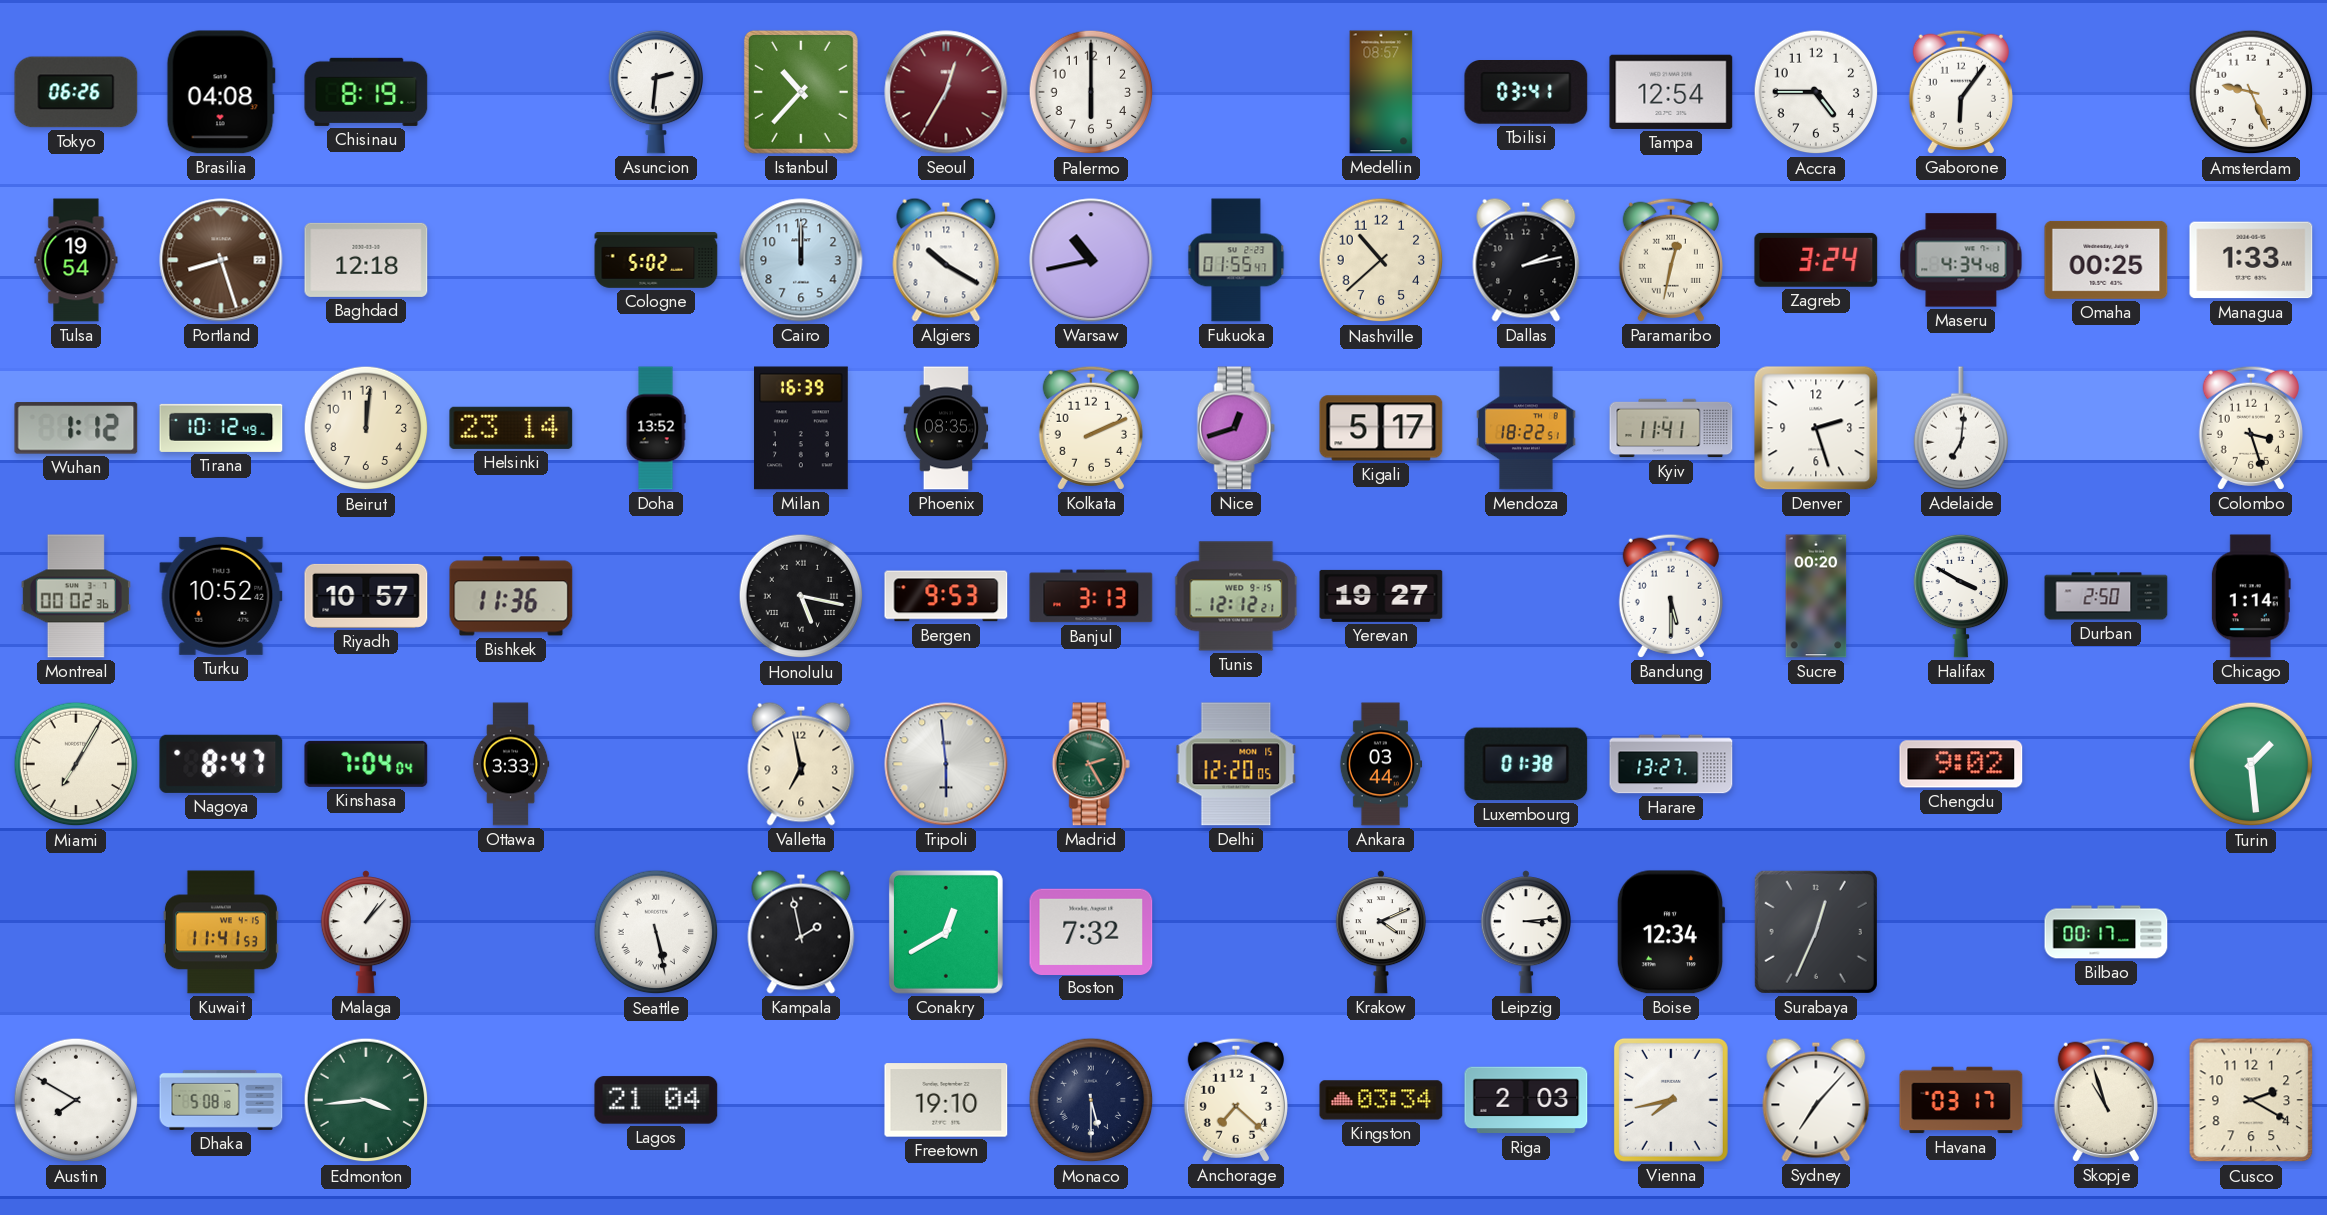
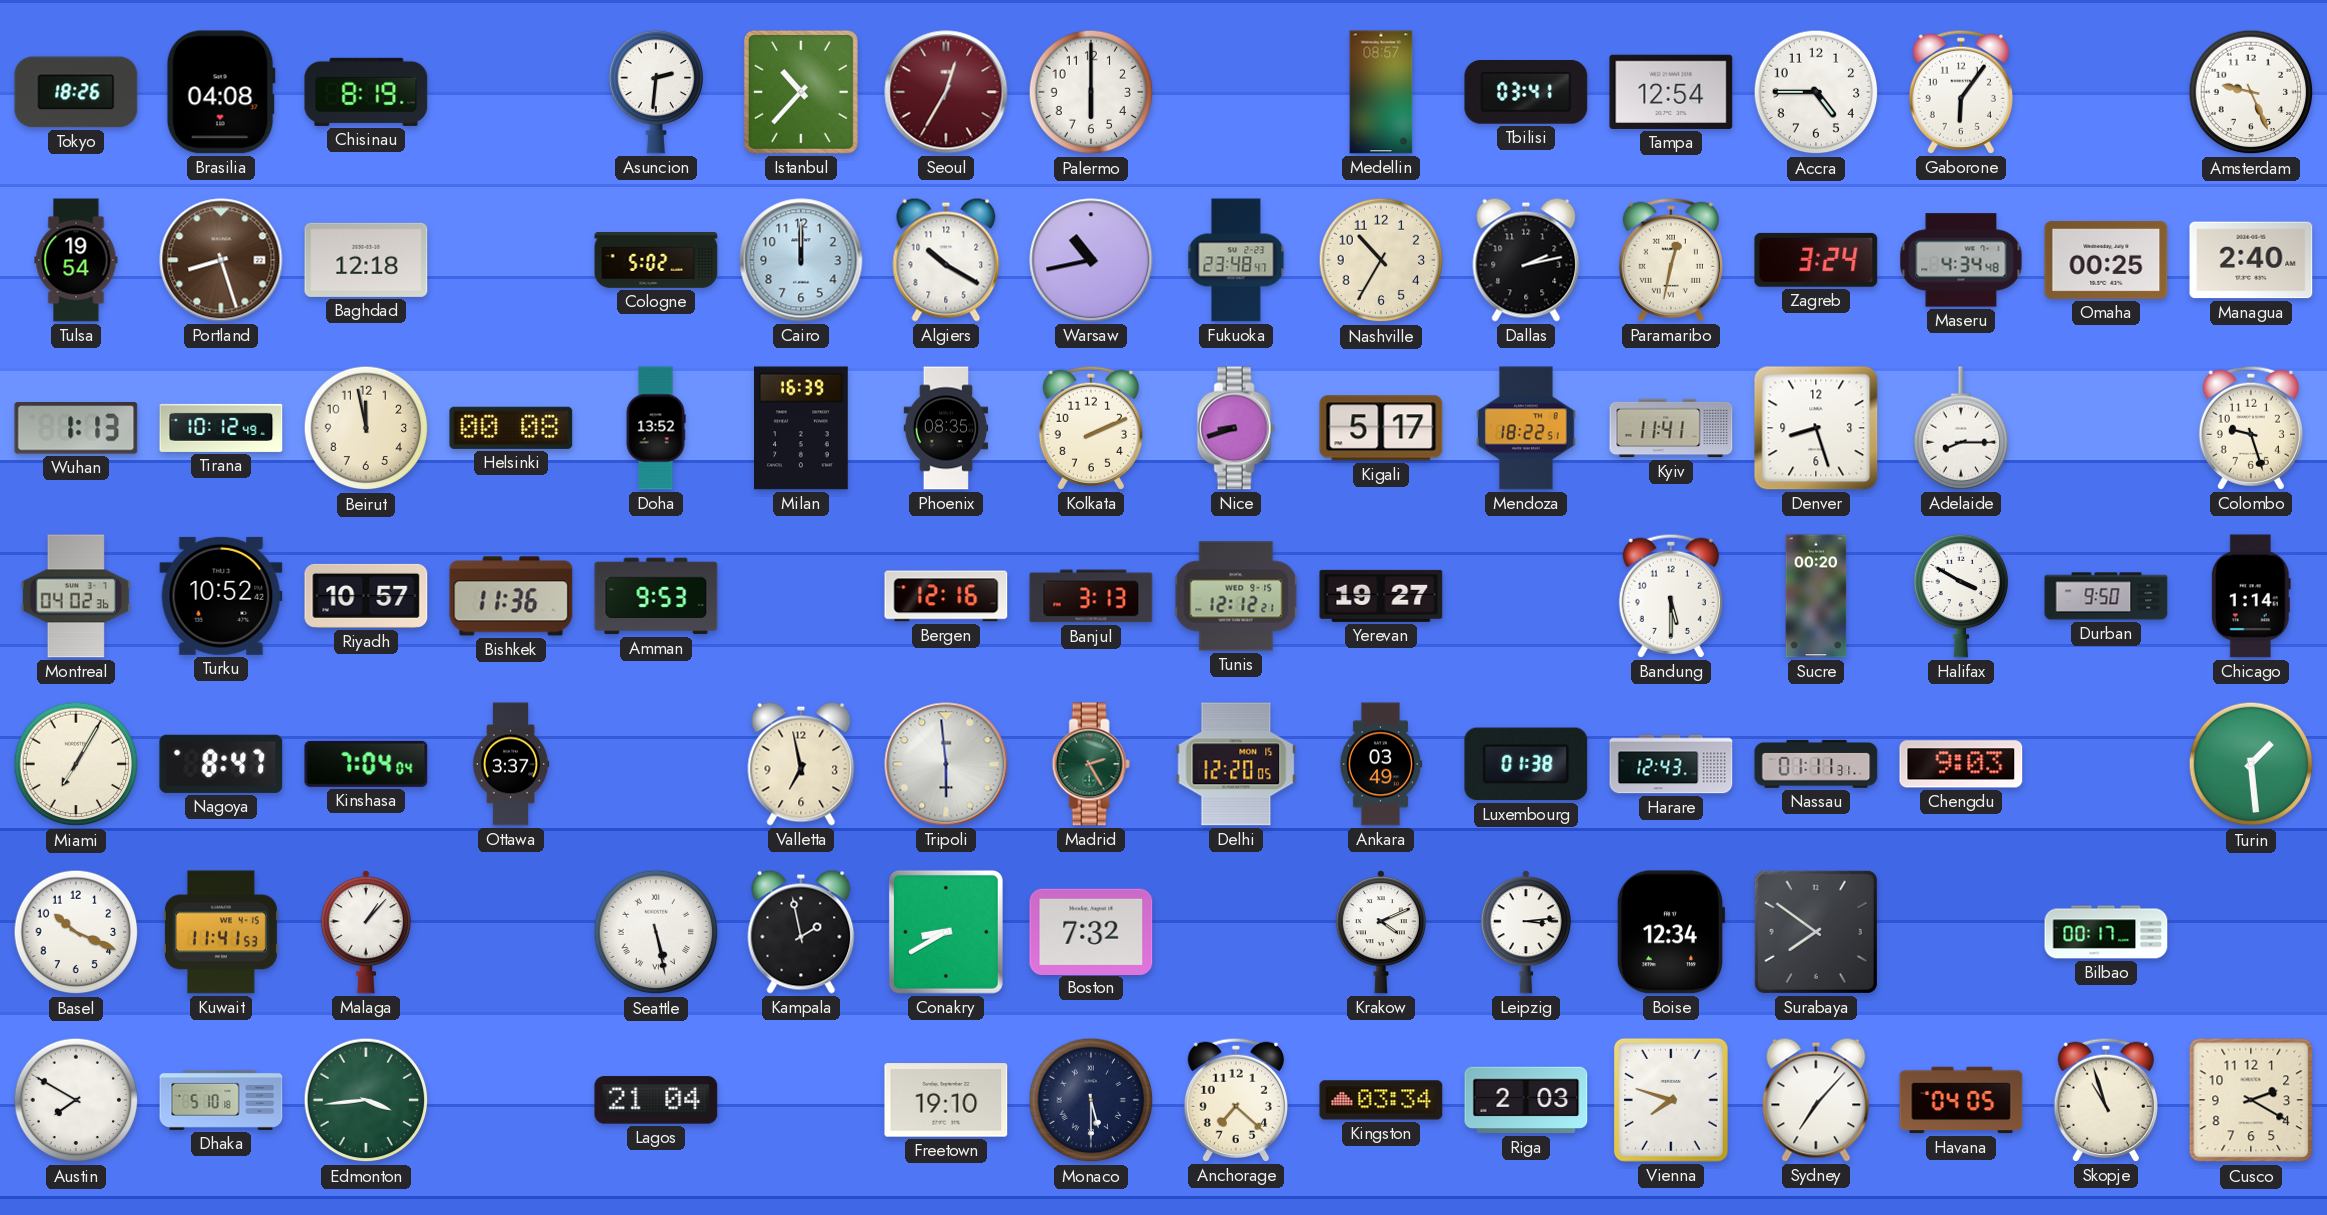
Tokyo: 06:26 -> 18:26 (76, 92)
Fukuoka: 01:55 -> 23:48 (1236, 260)
Nashville: 10:38 -> 10:35 (1381, 260)
Managua: 1:33 -> 2:40 (2251, 260)
Wuhan: 1:12 -> 1:13 (76, 428)
Beirut: 12:01 -> 11:58 (366, 428)
Helsinki: 23:14 -> 00:08 (511, 428)
Nice: 12:42 -> 8:42 (1236, 428)
Denver: 2:27 -> 8:27 (1816, 428)
Adelaide: 7:01 -> 8:15 (1961, 428)
Colombo: 3:27 -> 9:27 (2251, 428)
Montreal: 00:02 -> 04:02 (76, 596)
Amman: none -> 9:53 (656, 596)
Honolulu: 5:17 -> none (801, 596)
Bergen: 9:53 -> 12:16 (946, 596)
Durban: 2:50 -> 9:50 (2106, 596)
Ottawa: 3:33 -> 3:37 (511, 764)
Ankara: 03:44 -> 03:49 (1381, 764)
Harare: 13:27 -> 12:43 (1671, 764)
Nassau: none -> 01:11 (1816, 764)
Chengdu: 9:02 -> 9:03 (1961, 764)
Basel: none -> 10:19 (76, 932)
Conakry: 12:40 -> 8:40 (946, 932)
Surabaya: 12:34 -> 7:51 (1816, 932)
Dhaka: 5:08 -> 5:10 (221, 1100)
Vienna: 7:43 -> 7:48 (1671, 1100)
Havana: 03:17 -> 04:05 (1961, 1100)
